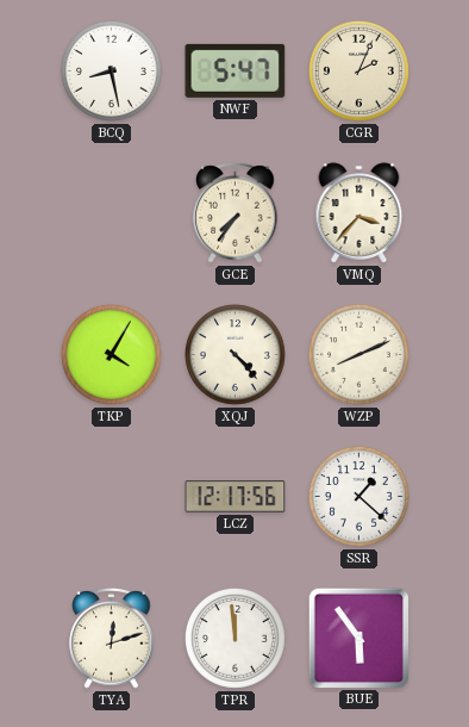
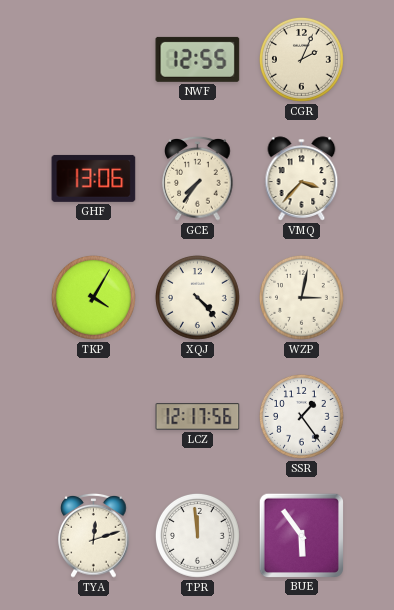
BCQ: 8:28 -> none (112, 72)
NWF: 5:47 -> 12:55 (198, 59)
GHF: none -> 13:06 (94, 178)
WZP: 8:11 -> 3:02 (302, 298)
SSR: 1:22 -> 1:24 (302, 417)
